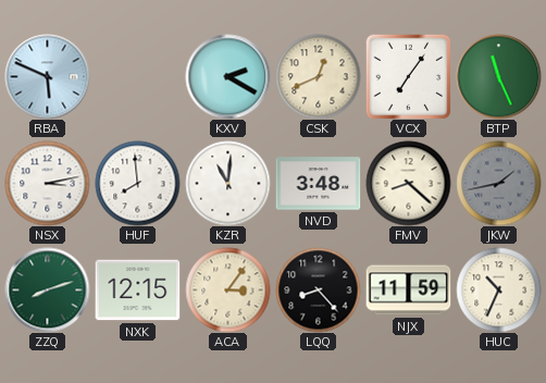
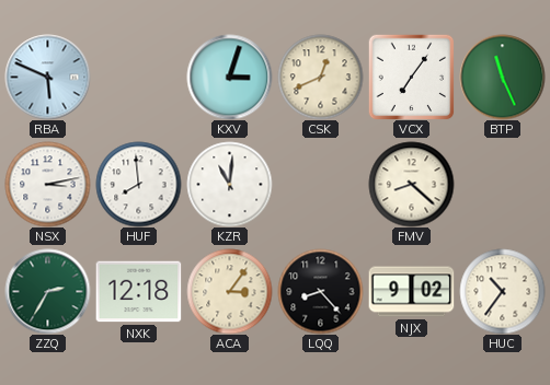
KXV: 2:20 -> 3:03 (229, 77)
NVD: 3:48 -> none (318, 184)
JKW: 1:43 -> none (498, 183)
ZZQ: 8:12 -> 2:35 (47, 291)
NXK: 12:15 -> 12:18 (138, 292)
NJX: 11:59 -> 9:02 (411, 292)
HUC: 10:34 -> 10:36 (502, 291)
